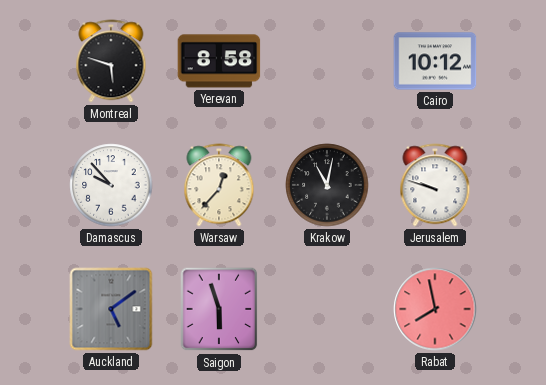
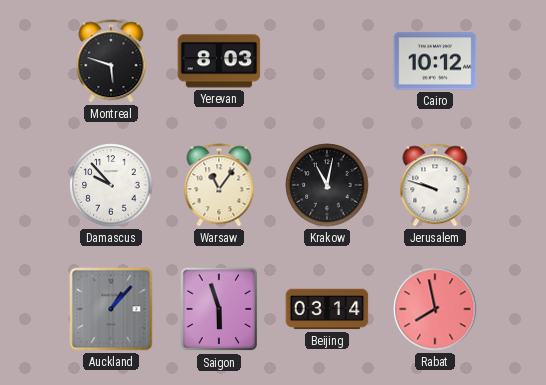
Yerevan: 8:58 -> 8:03 (219, 61)
Warsaw: 12:37 -> 11:06 (219, 185)
Auckland: 5:09 -> 1:07 (111, 309)
Beijing: none -> 03:14 (327, 309)
